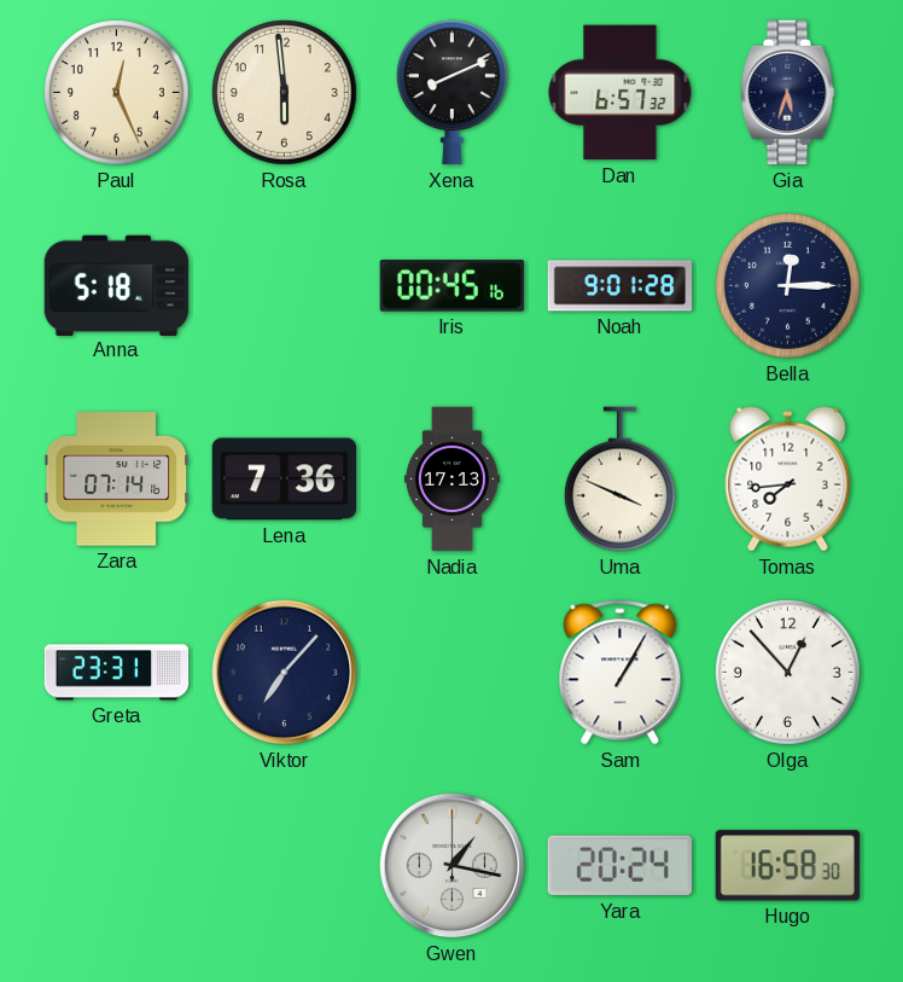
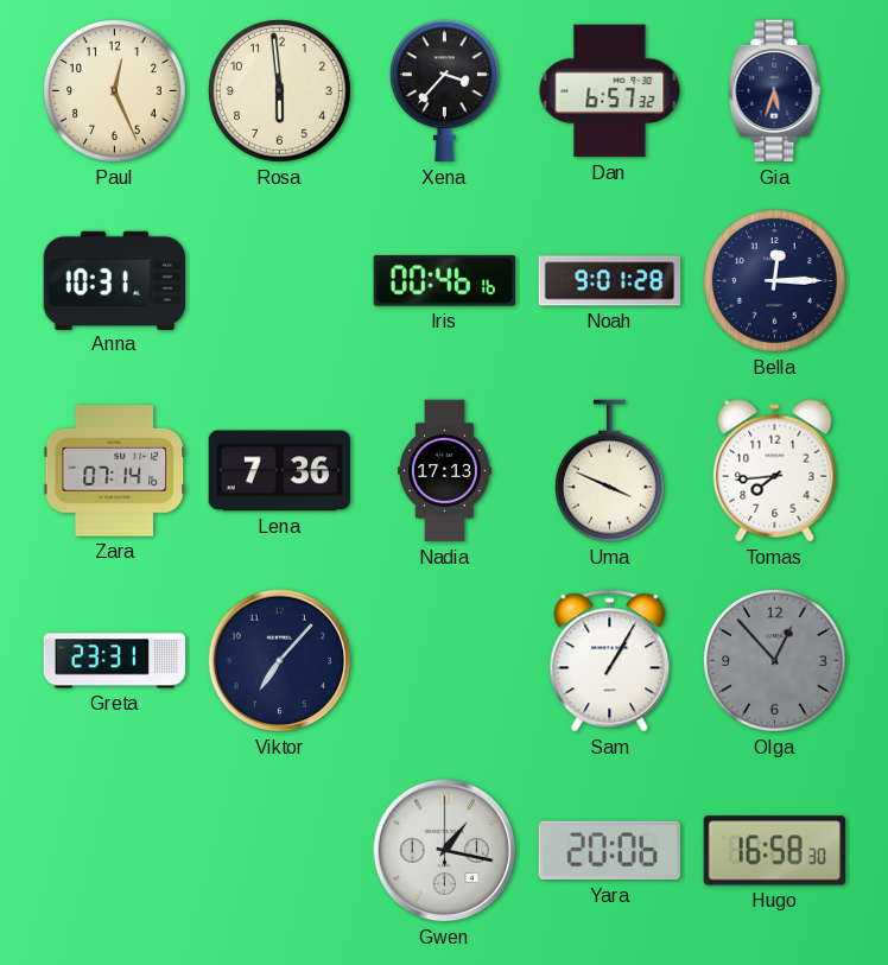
Xena: 8:11 -> 3:37 (444, 91)
Anna: 5:18 -> 10:31 (115, 280)
Iris: 00:45 -> 00:46 (444, 281)
Olga dial: white -> grey (775, 661)
Yara: 20:24 -> 20:06 (609, 851)
